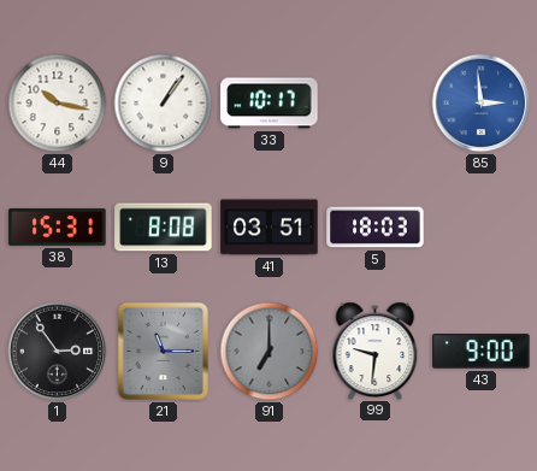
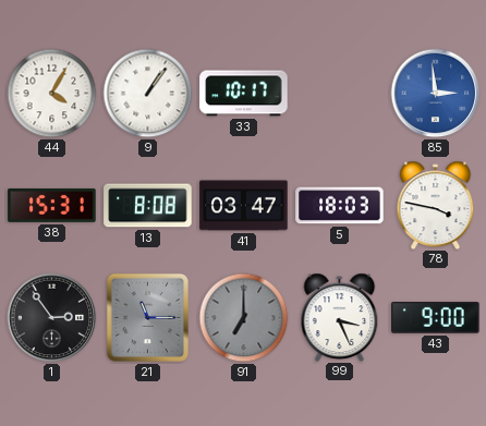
44: 10:17 -> 4:05 (52, 94)
41: 03:51 -> 03:47 (244, 206)
78: none -> 3:47 (436, 205)
99: 9:31 -> 3:26 (340, 317)
